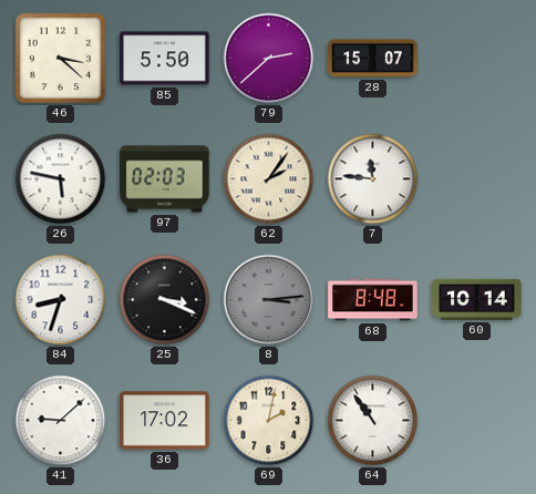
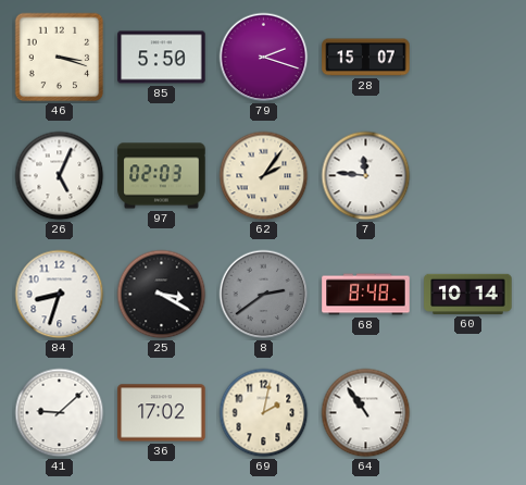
46: 3:22 -> 3:18 (60, 58)
79: 2:38 -> 2:18 (264, 58)
26: 5:47 -> 5:04 (60, 176)
25: 3:19 -> 3:20 (162, 295)
8: 3:14 -> 2:39 (264, 295)
